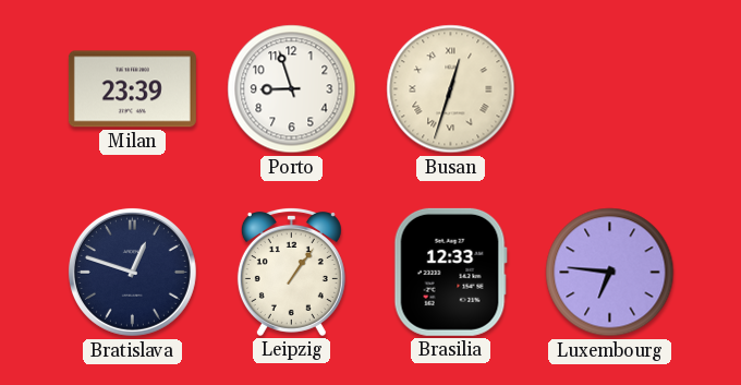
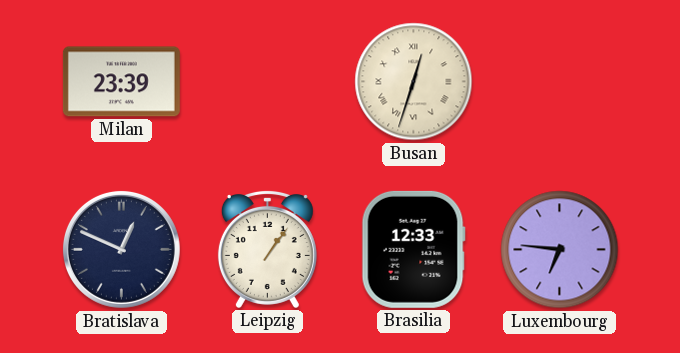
Porto: 8:57 -> none (292, 89)
Bratislava: 12:48 -> 12:49 (121, 249)
